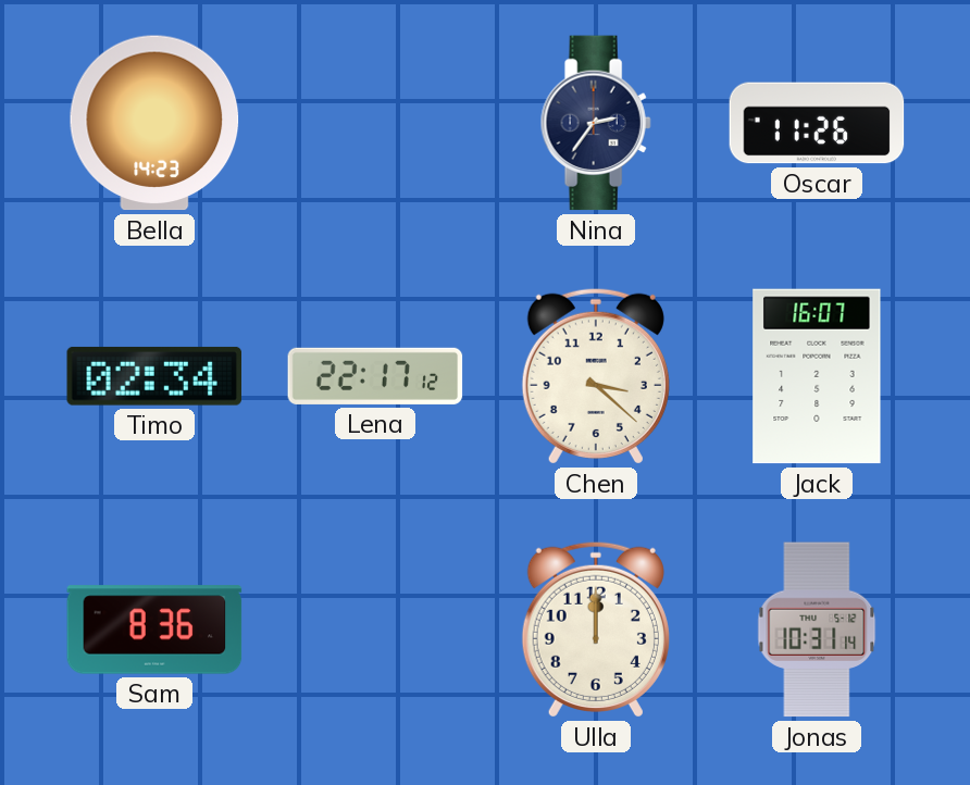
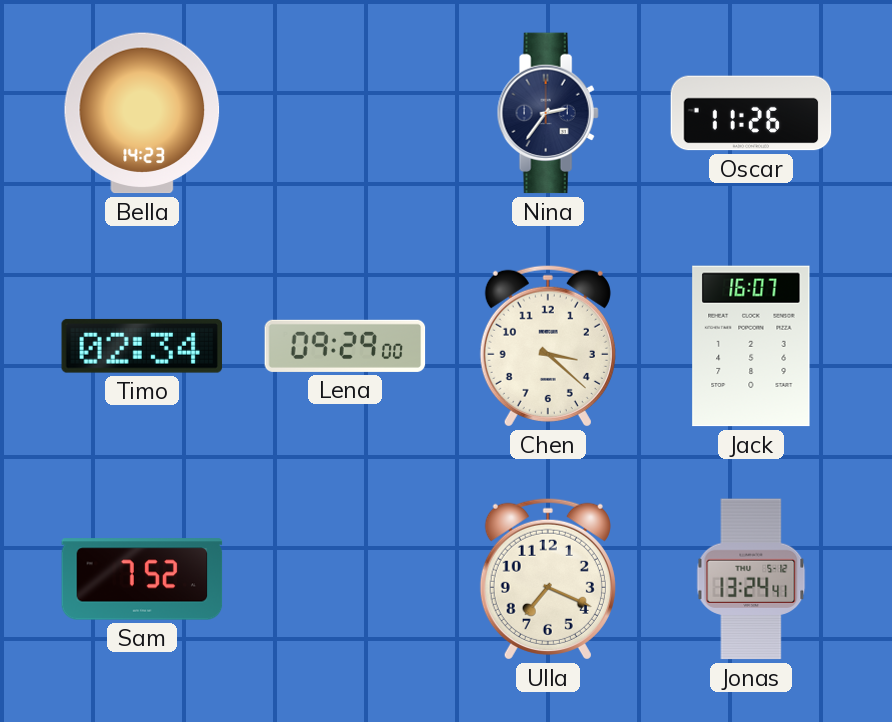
Lena: 22:17 -> 09:29 (345, 346)
Sam: 8:36 -> 7:52 (142, 579)
Ulla: 12:00 -> 7:19 (548, 579)
Jonas: 10:31 -> 13:24 (751, 579)
